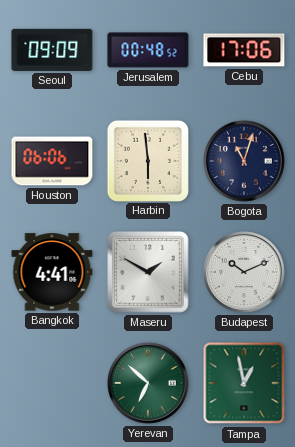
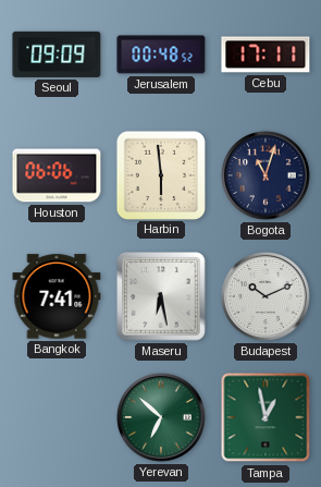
Cebu: 17:06 -> 17:11 (266, 54)
Bangkok: 4:41 -> 7:41 (57, 296)
Maseru: 1:50 -> 6:28 (161, 296)
